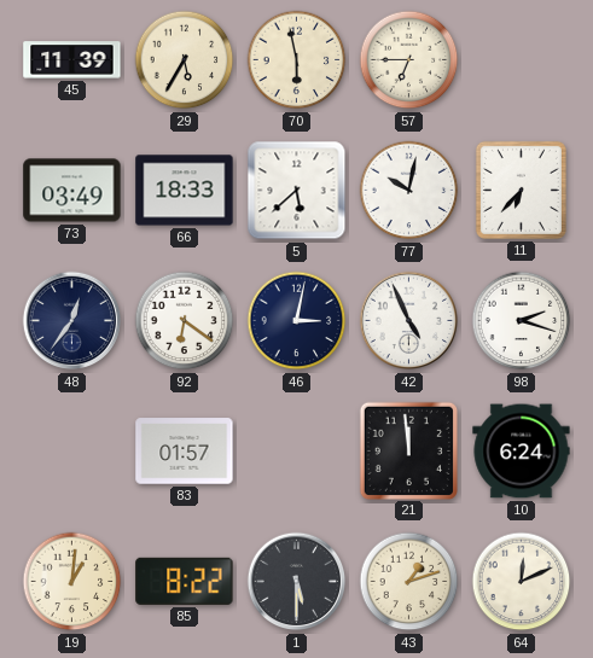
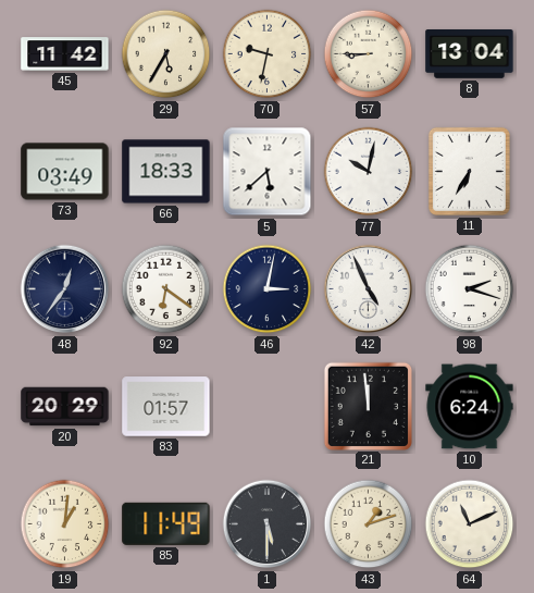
45: 11:39 -> 11:42 (65, 54)
70: 5:58 -> 9:32 (268, 54)
57: 6:45 -> 8:45 (369, 54)
8: none -> 13:04 (470, 54)
11: 6:37 -> 6:35 (469, 171)
20: none -> 20:29 (65, 407)
85: 8:22 -> 11:49 (166, 523)
64: 12:11 -> 11:11 (470, 524)
